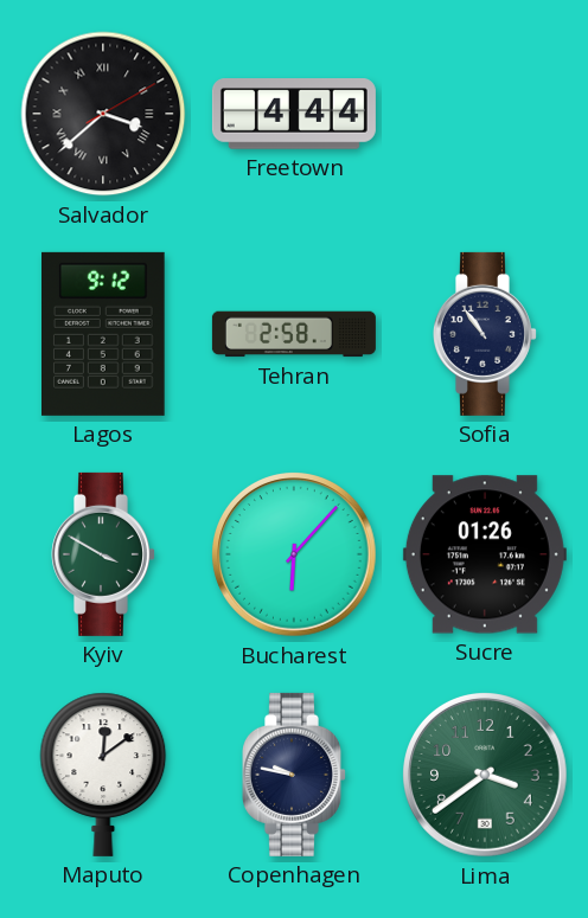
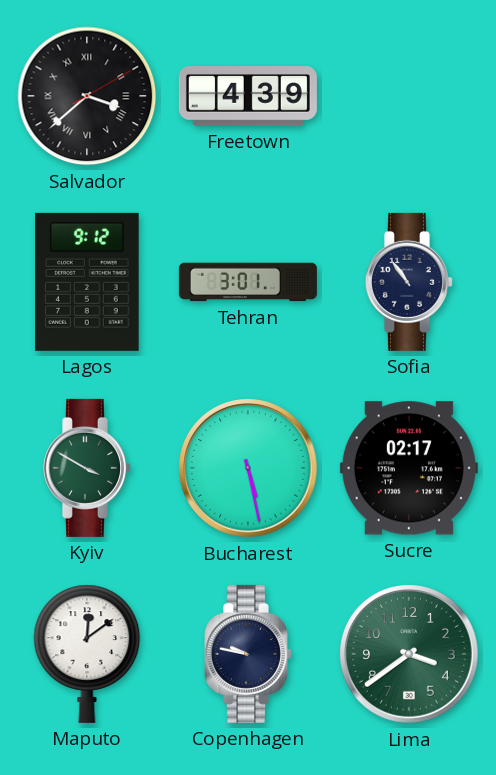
Freetown: 4:44 -> 4:39 (248, 96)
Tehran: 2:58 -> 3:01 (248, 282)
Bucharest: 6:07 -> 5:28 (249, 469)
Sucre: 01:26 -> 02:17 (409, 468)
